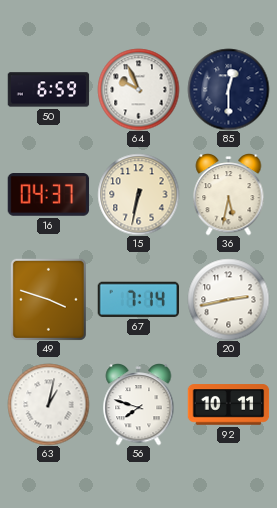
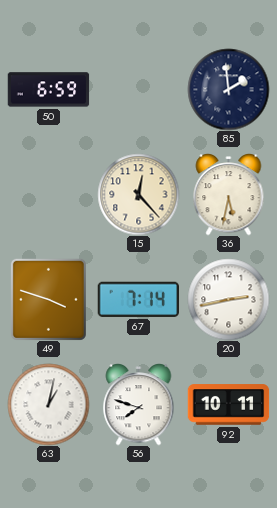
64: 9:56 -> none (138, 89)
85: 12:30 -> 1:59 (228, 89)
16: 04:37 -> none (48, 195)
15: 6:32 -> 12:23 (138, 194)
